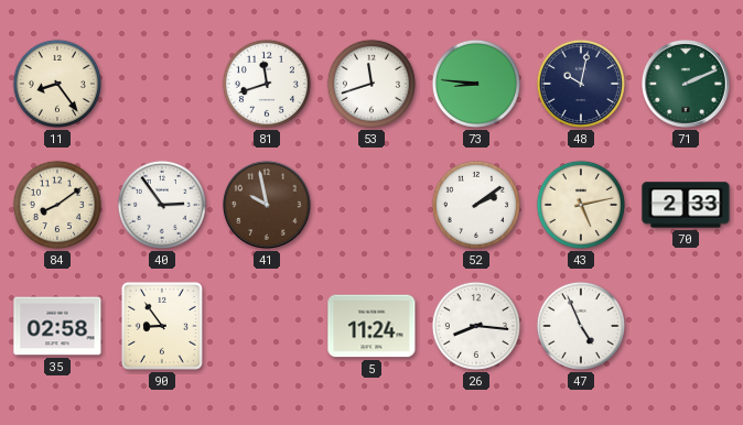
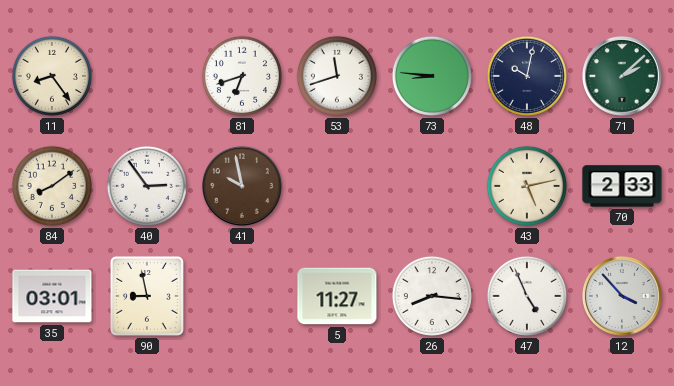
81: 11:42 -> 6:42 (242, 76)
71: 2:11 -> 2:08 (622, 76)
52: 2:09 -> none (476, 205)
35: 02:58 -> 03:01 (52, 296)
90: 8:54 -> 8:58 (147, 296)
5: 11:24 -> 11:27 (337, 296)
12: none -> 3:53 (622, 296)
